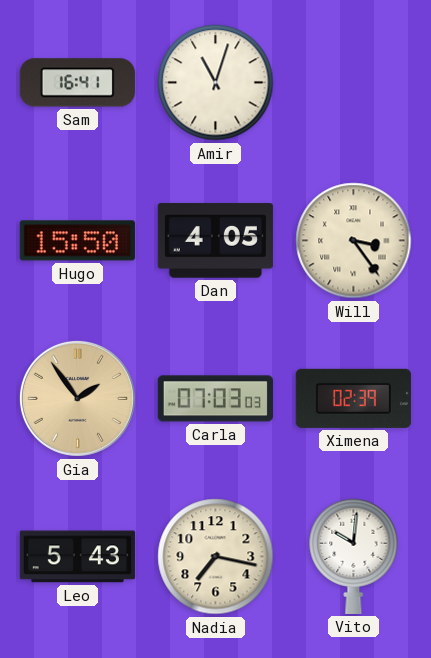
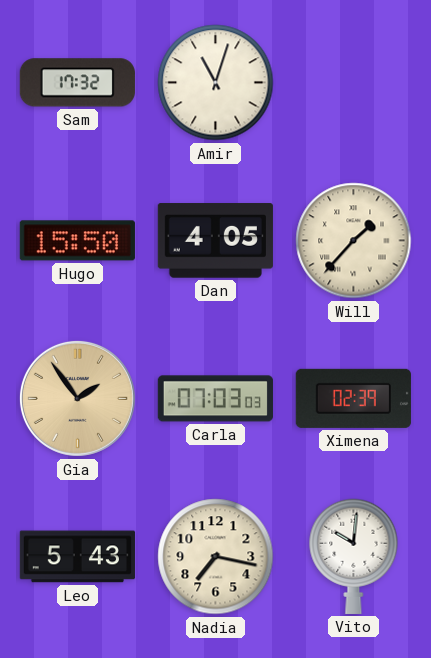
Sam: 16:41 -> 17:32 (77, 83)
Will: 3:24 -> 1:37 (354, 241)
